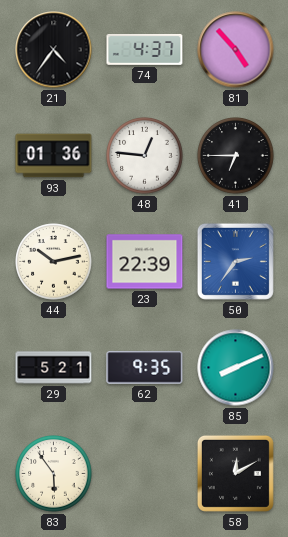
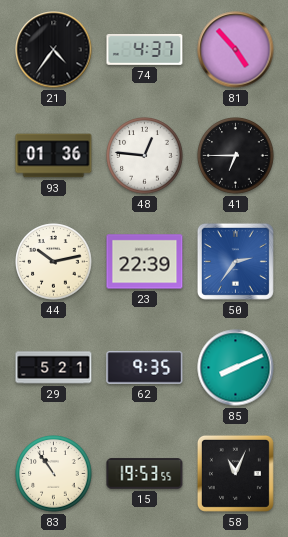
83: 5:54 -> 10:54 (54, 474)
15: none -> 19:53 (145, 474)
58: 12:10 -> 11:04 (235, 473)
